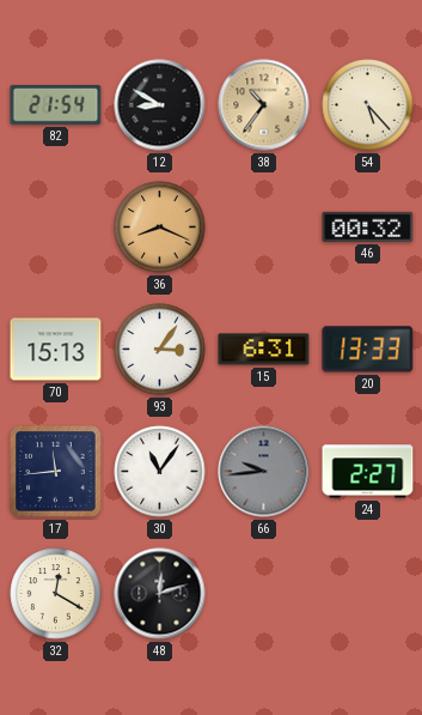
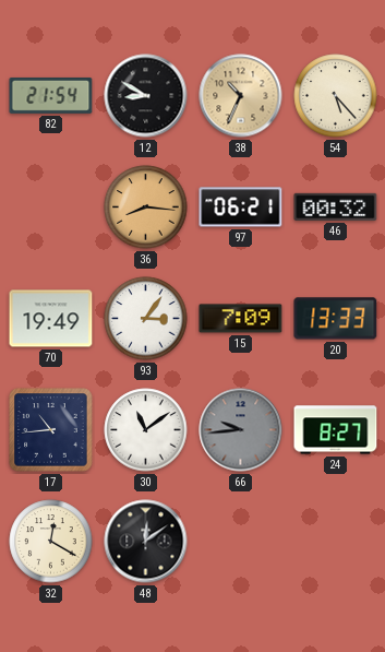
38: 10:36 -> 10:34 (241, 96)
36: 8:19 -> 8:16 (146, 208)
97: none -> 06:21 (241, 208)
70: 15:13 -> 19:49 (51, 319)
15: 6:31 -> 7:09 (241, 319)
17: 11:44 -> 10:44 (51, 430)
30: 11:06 -> 11:09 (146, 430)
24: 2:27 -> 8:27 (336, 430)
48: 12:12 -> 12:09 (146, 542)
